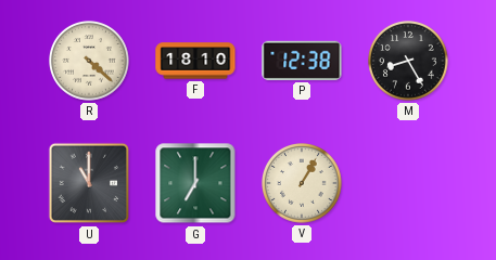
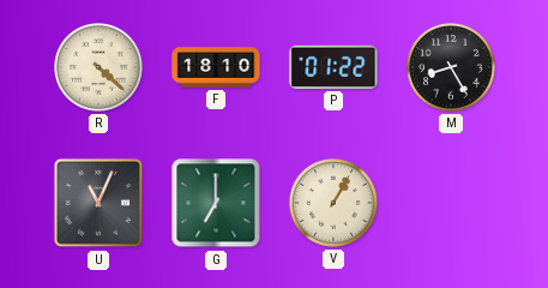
P: 12:38 -> 01:22 (333, 67)
U: 11:00 -> 11:04 (98, 203)
